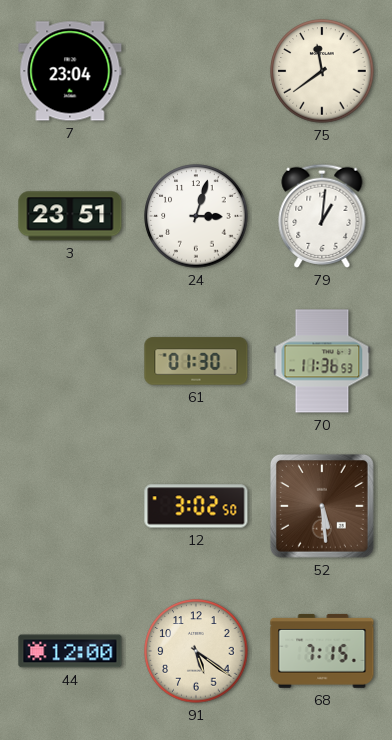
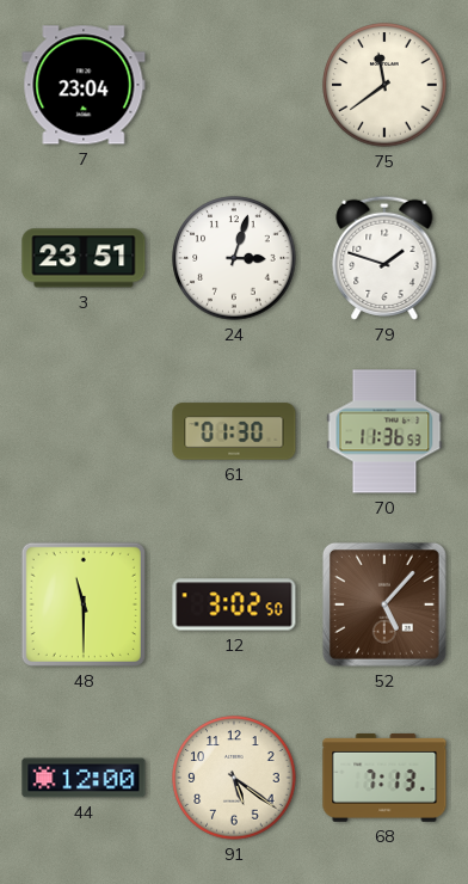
79: 1:01 -> 1:48 (384, 258)
48: none -> 11:30 (84, 604)
52: 5:29 -> 5:07 (384, 604)
68: 7:15 -> 7:13 (384, 778)
